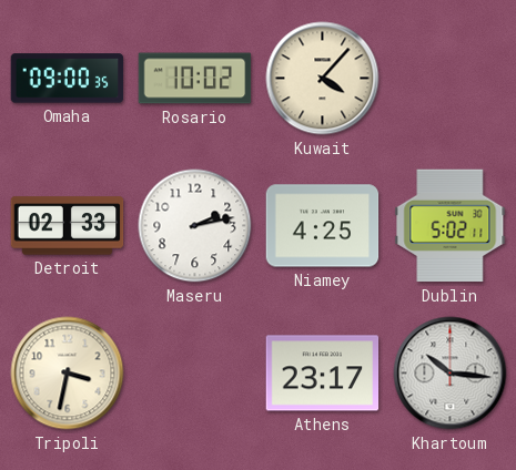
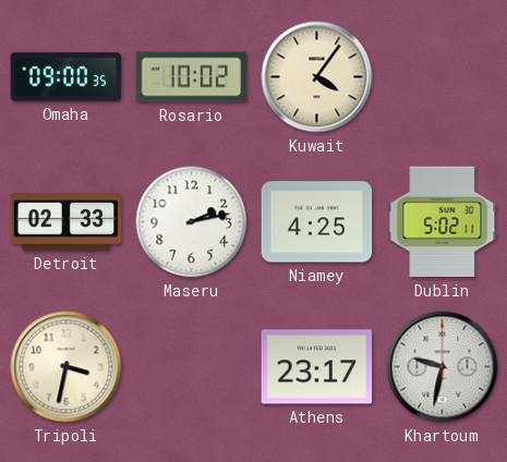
Kuwait: 4:07 -> 4:06 (317, 77)
Khartoum: 10:16 -> 9:32 (443, 367)
